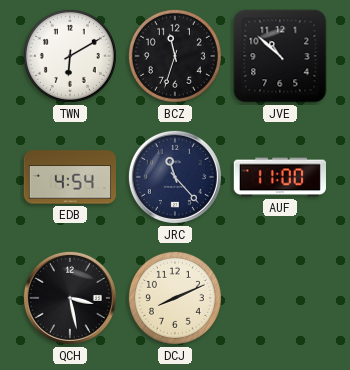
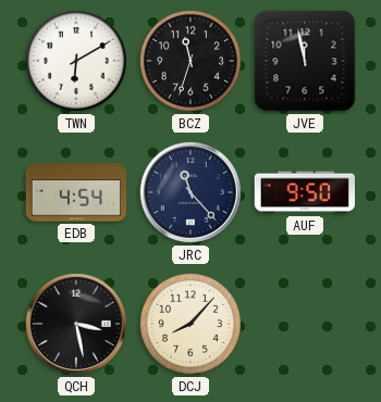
JVE: 10:52 -> 11:58 (305, 61)
AUF: 11:00 -> 9:50 (304, 192)
DCJ: 8:11 -> 8:07 (190, 324)
